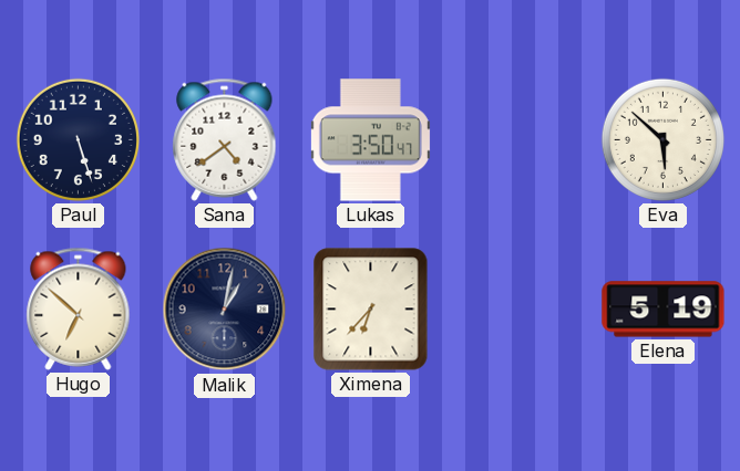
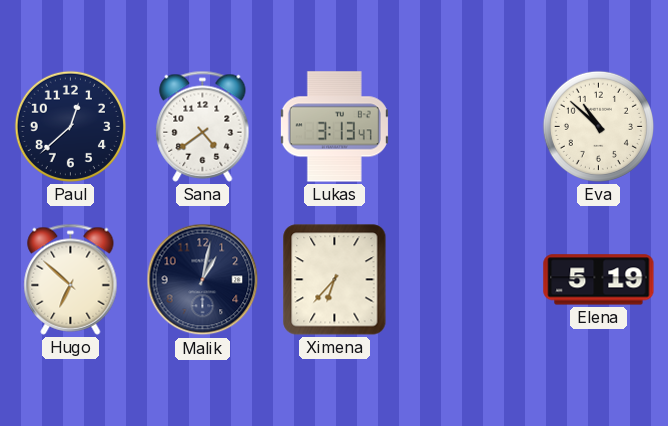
Paul: 5:27 -> 12:38 (70, 126)
Lukas: 3:50 -> 3:13 (334, 127)
Eva: 5:52 -> 10:52 (598, 126)
